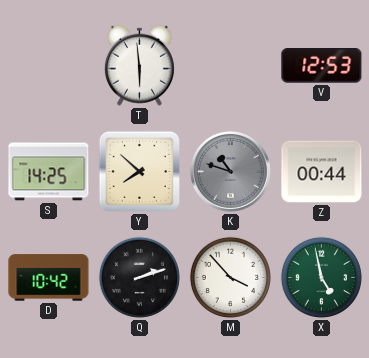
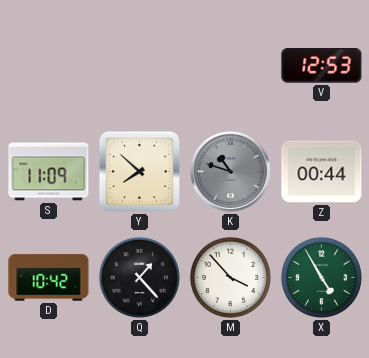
T: 5:59 -> none (139, 65)
S: 14:25 -> 11:09 (49, 172)
Q: 2:12 -> 1:23 (139, 277)
X: 4:58 -> 4:55 (321, 277)
